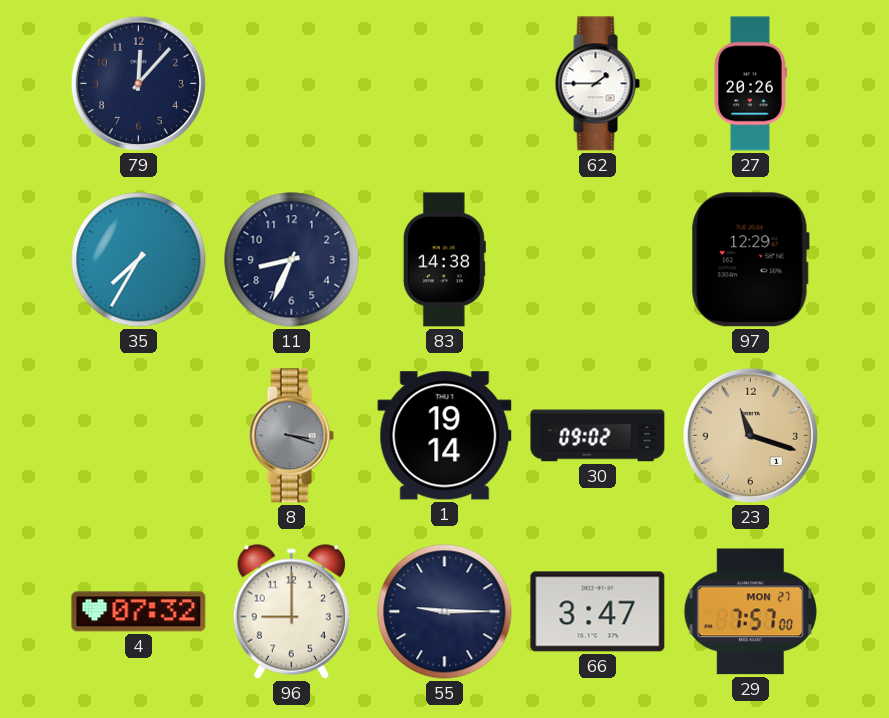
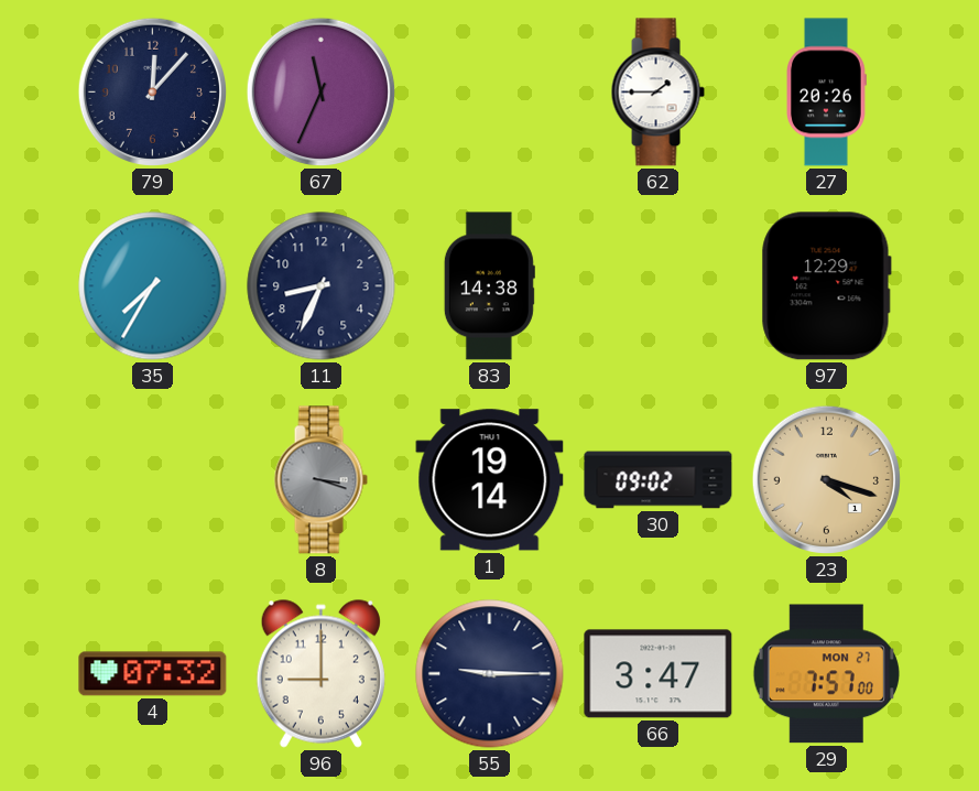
67: none -> 11:34 (320, 91)
23: 11:18 -> 4:18 (826, 479)
